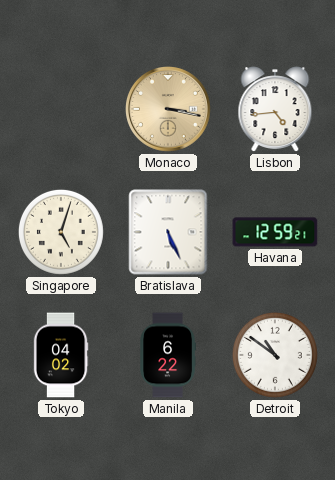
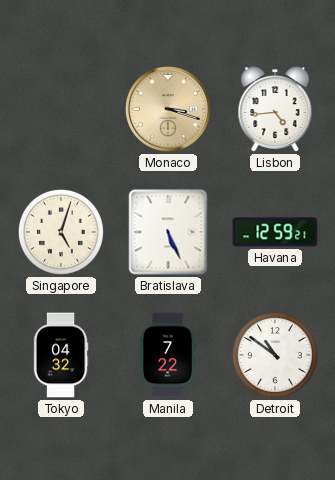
Monaco: 3:17 -> 3:18 (169, 110)
Tokyo: 04:02 -> 04:32 (61, 355)
Manila: 6:22 -> 7:22 (168, 355)
